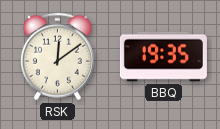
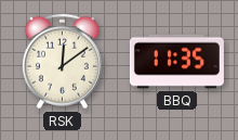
BBQ: 19:35 -> 11:35 (176, 62)
